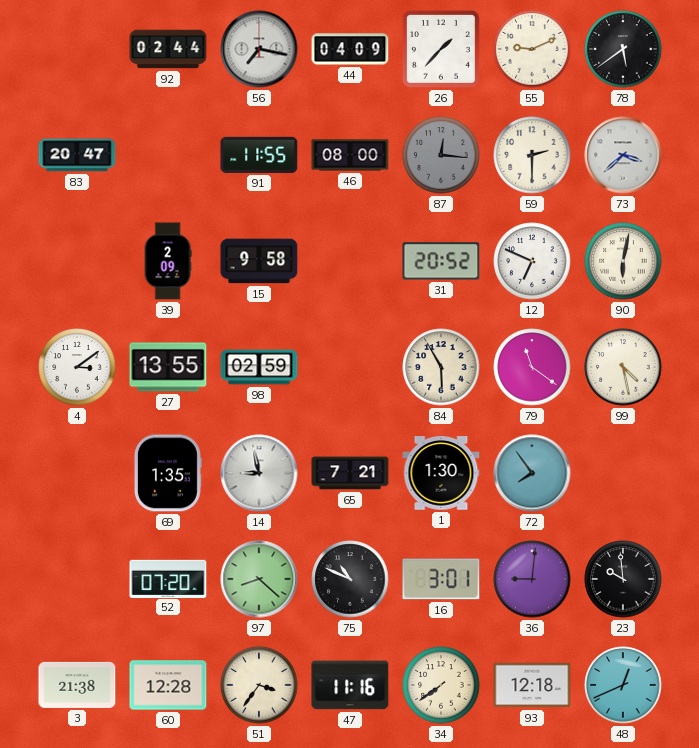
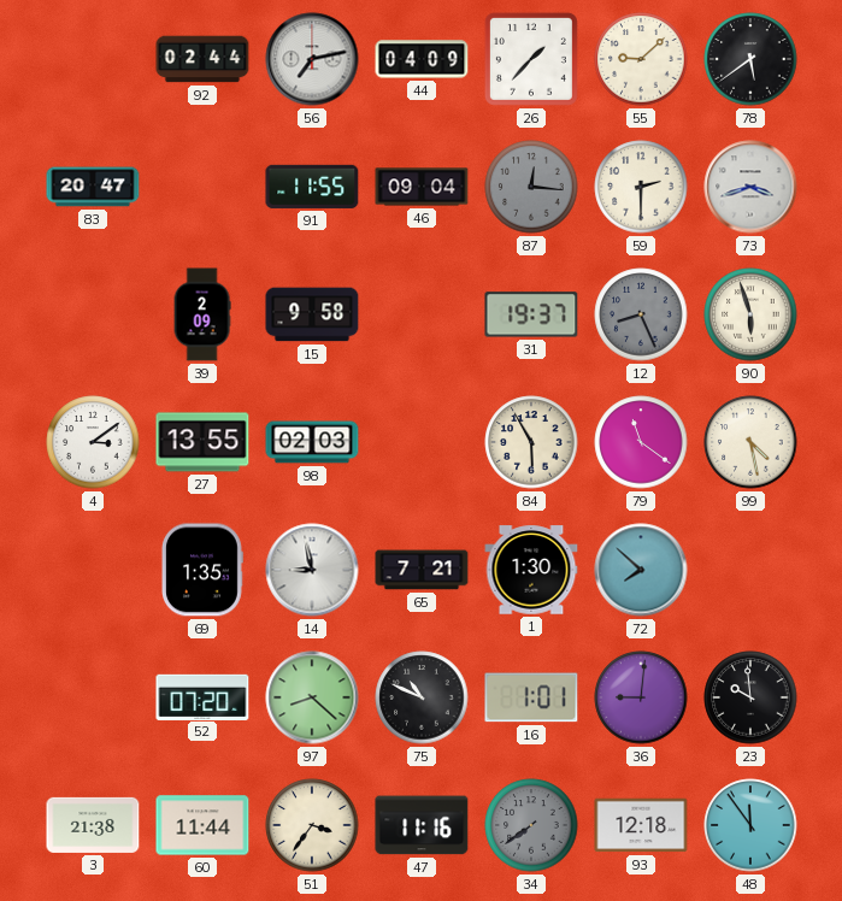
56: 7:17 -> 7:13 (312, 59)
55: 9:11 -> 9:08 (641, 59)
46: 08:00 -> 09:04 (422, 187)
73: 3:38 -> 3:42 (750, 187)
31: 20:52 -> 19:37 (531, 314)
12: 6:49 -> 8:26 (641, 314)
12 dial: white -> grey (641, 314)
90: 6:02 -> 5:57 (750, 314)
98: 02:59 -> 02:03 (312, 442)
72: 7:54 -> 7:52 (641, 570)
16: 3:01 -> 1:01 (531, 697)
60: 12:28 -> 11:44 (202, 825)
34 dial: cream -> grey (531, 825)
48: 12:41 -> 11:54 (750, 825)
